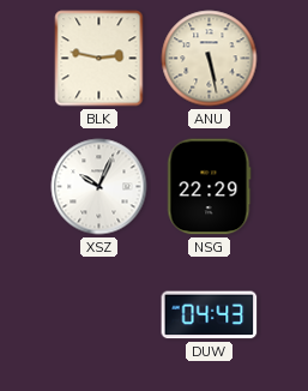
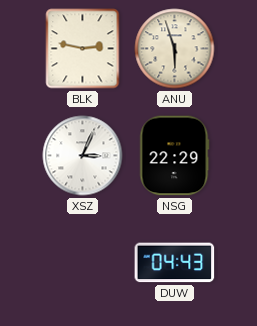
ANU: 5:28 -> 5:57 (175, 49)
XSZ: 10:04 -> 3:04 (83, 156)
